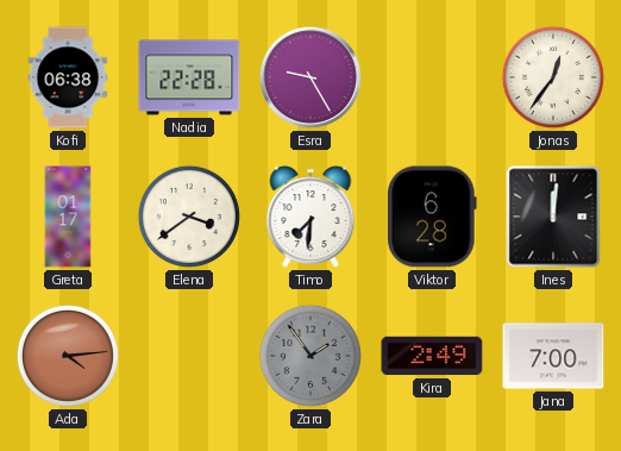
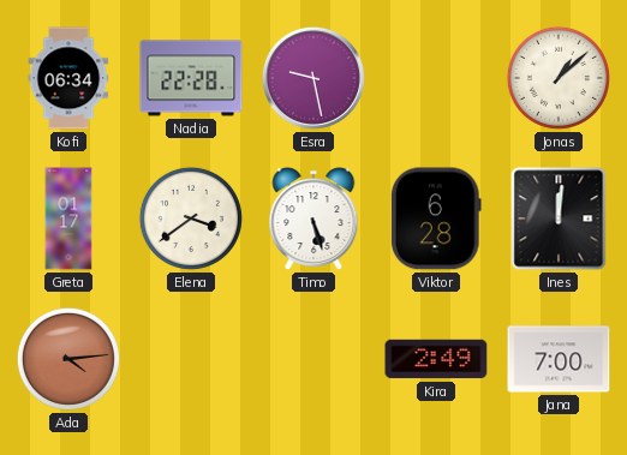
Kofi: 06:38 -> 06:34 (68, 78)
Esra: 9:25 -> 9:28 (313, 78)
Jonas: 12:36 -> 1:08 (559, 78)
Timo: 7:31 -> 5:27 (313, 220)
Zara: 1:54 -> none (310, 356)
